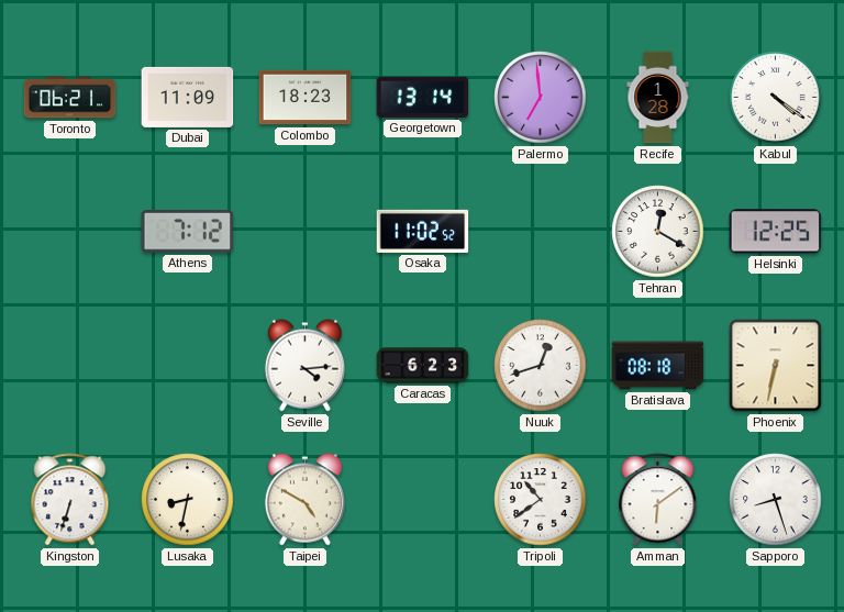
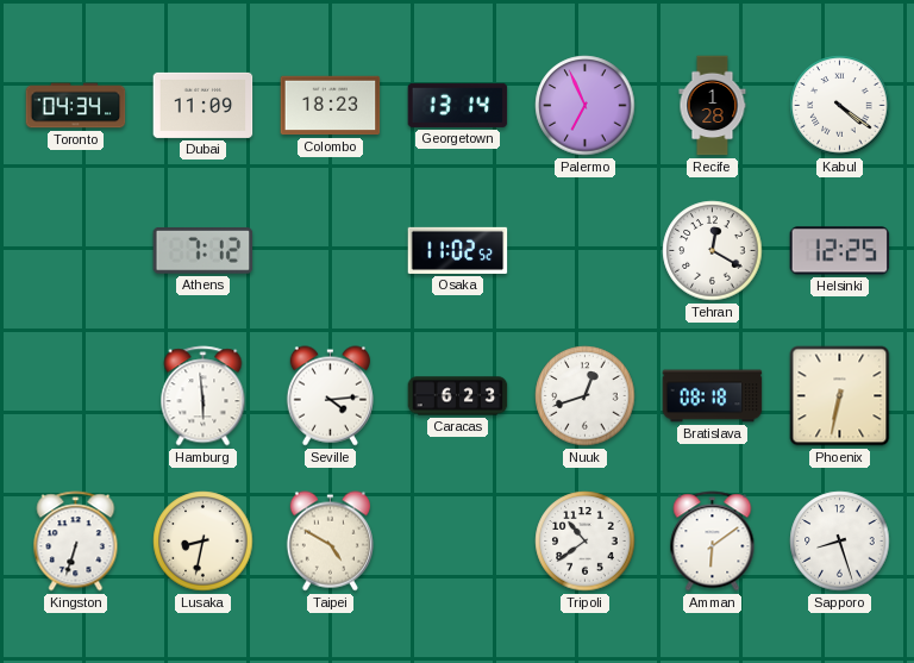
Toronto: 06:21 -> 04:34 (76, 106)
Palermo: 6:59 -> 6:56 (586, 106)
Hamburg: none -> 5:59 (204, 396)
